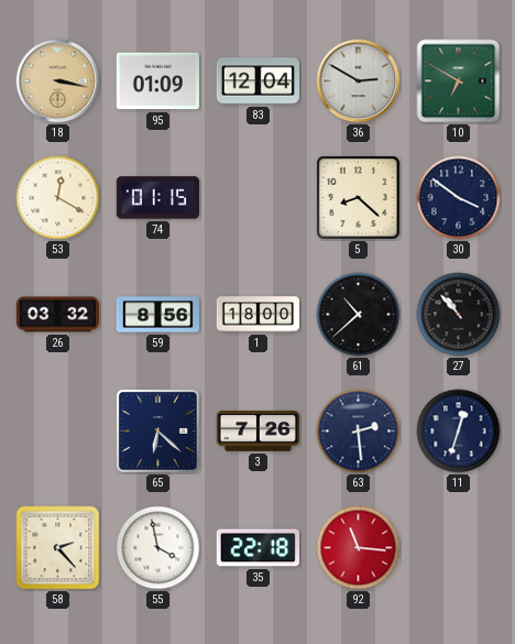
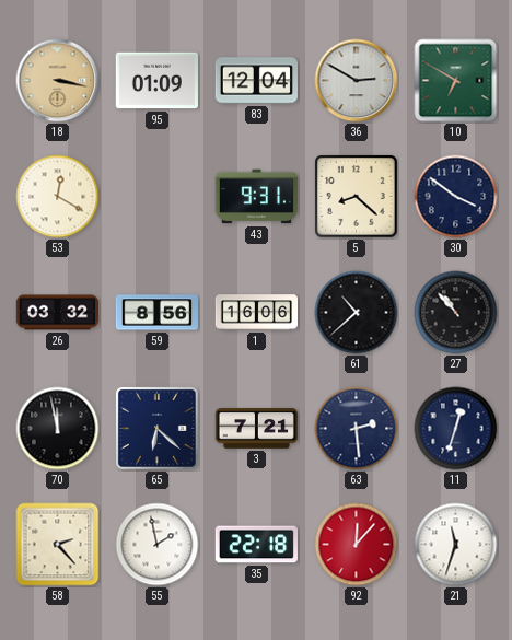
74: 01:15 -> none (157, 198)
43: none -> 9:31 (256, 197)
1: 18:00 -> 16:06 (257, 313)
70: none -> 11:58 (58, 429)
3: 7:26 -> 7:21 (256, 429)
55: 3:58 -> 1:58 (158, 545)
92: 11:16 -> 12:07 (357, 545)
21: none -> 11:33 (456, 545)
